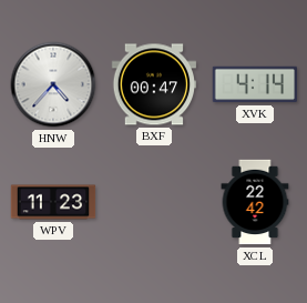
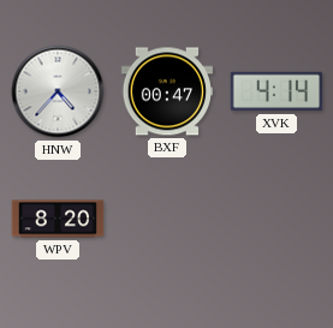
WPV: 11:23 -> 8:20 (58, 219)
XCL: 22:42 -> none (255, 202)
